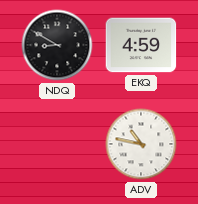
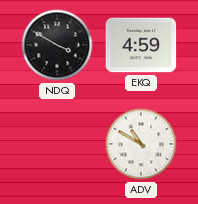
NDQ: 8:50 -> 3:50 (57, 45)
ADV: 10:47 -> 10:50 (141, 144)
